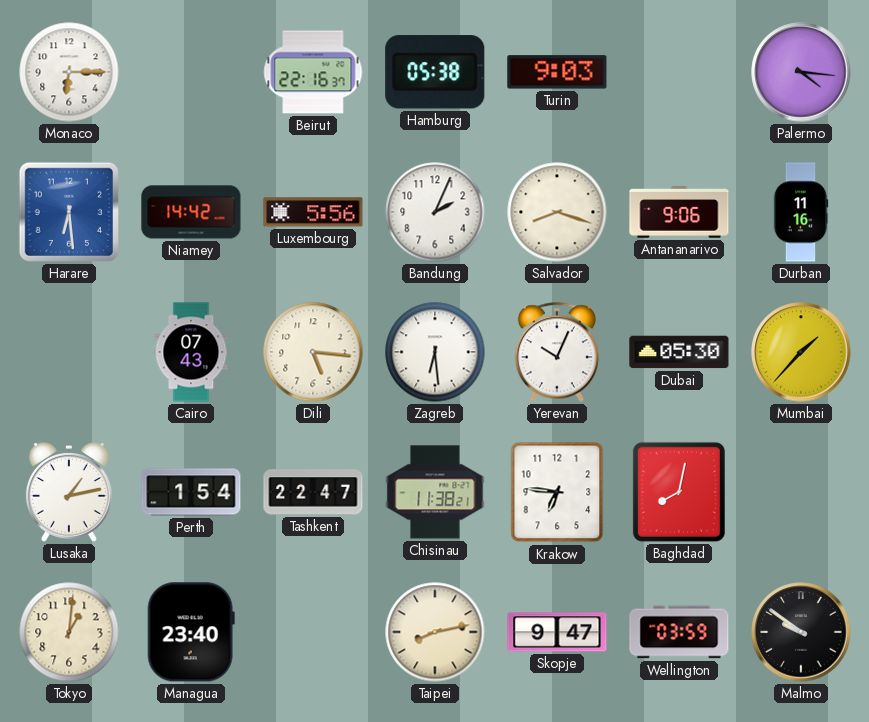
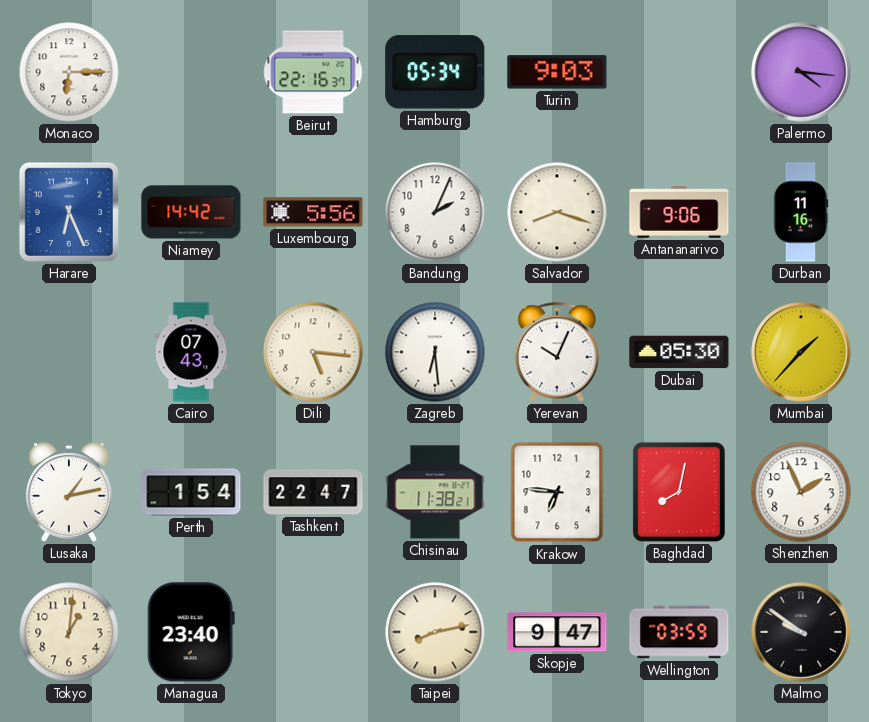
Hamburg: 05:38 -> 05:34 (435, 72)
Harare: 6:29 -> 6:26 (69, 212)
Shenzhen: none -> 1:56 (801, 492)
